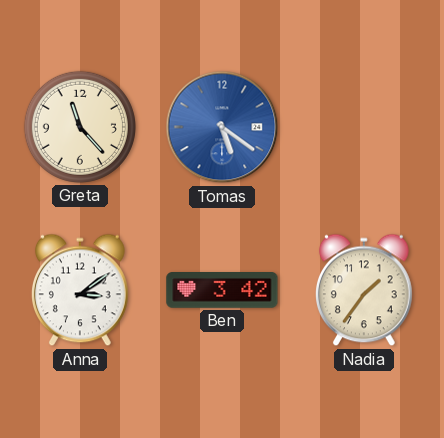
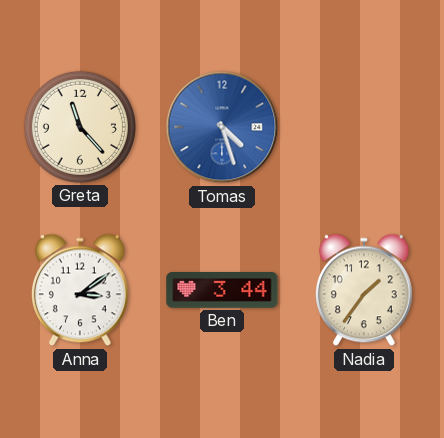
Tomas: 5:21 -> 4:27 (222, 127)
Ben: 3:42 -> 3:44 (222, 291)
